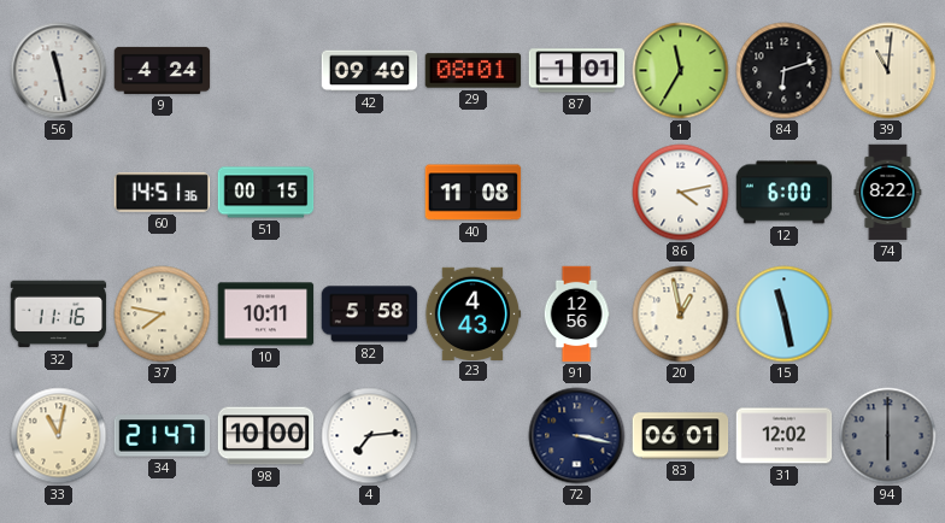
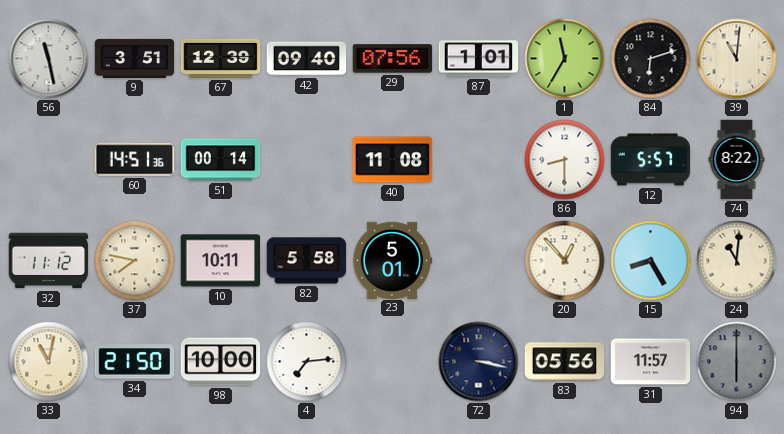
9: 4:24 -> 3:51 (135, 58)
67: none -> 12:39 (221, 58)
29: 08:01 -> 07:56 (393, 59)
51: 00:15 -> 00:14 (221, 160)
86: 4:13 -> 8:30 (565, 160)
12: 6:00 -> 5:57 (651, 160)
32: 11:16 -> 11:12 (49, 261)
23: 4:43 -> 5:01 (392, 260)
91: 12:56 -> none (576, 315)
20: 12:58 -> 12:53 (565, 261)
15: 11:28 -> 8:25 (651, 261)
24: none -> 11:01 (737, 261)
34: 21:47 -> 21:50 (135, 362)
83: 06:01 -> 05:56 (565, 362)
31: 12:02 -> 11:57 (651, 362)
